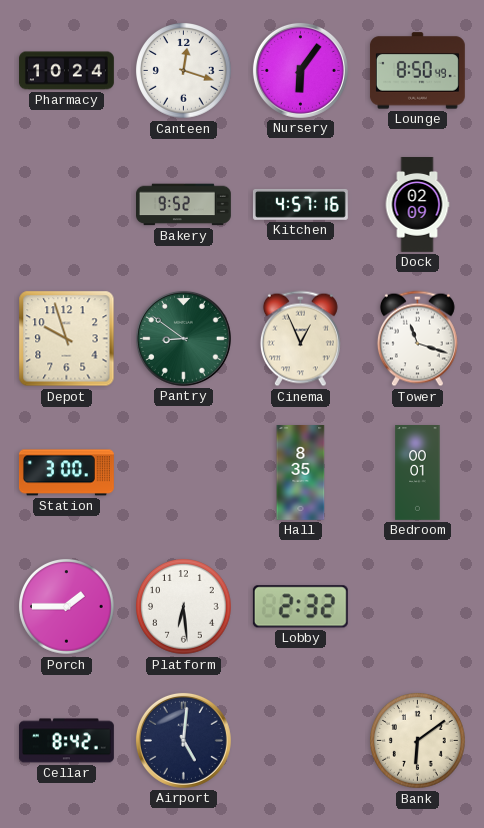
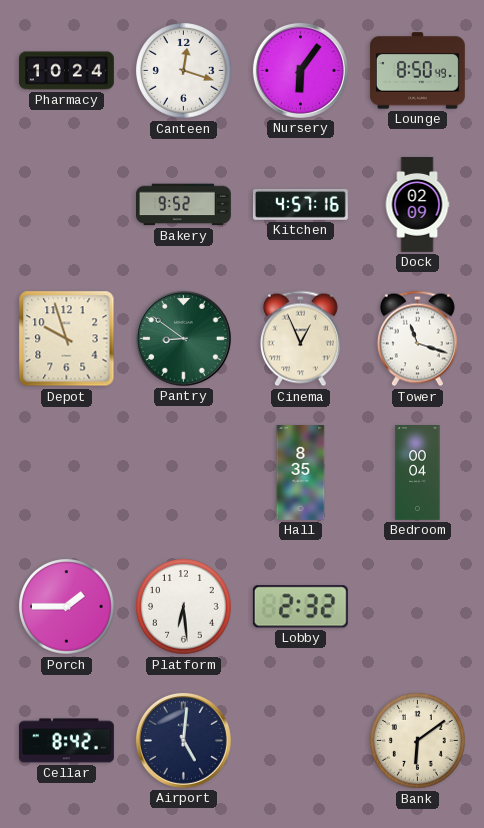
Station: 3:00 -> none (66, 473)
Bedroom: 00:01 -> 00:04 (418, 473)
